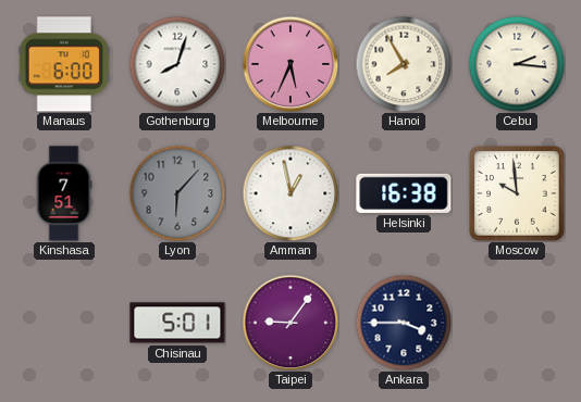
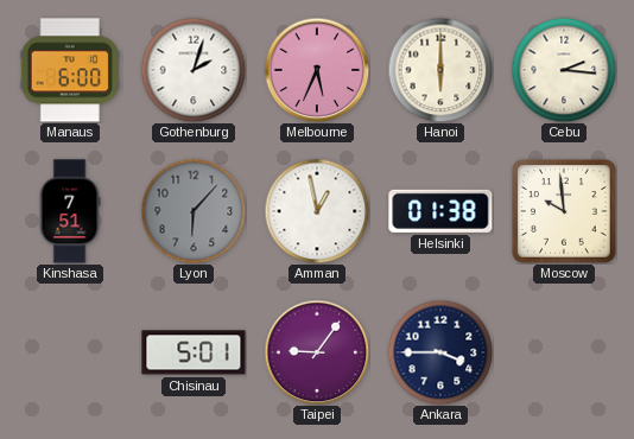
Gothenburg: 8:03 -> 2:03 (194, 70)
Hanoi: 7:55 -> 6:00 (440, 70)
Helsinki: 16:38 -> 01:38 (440, 211)
